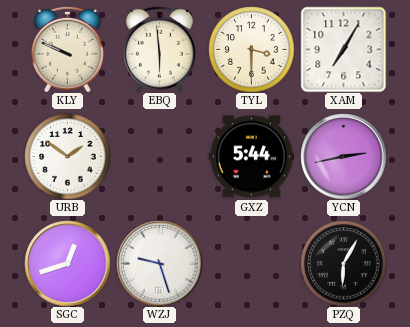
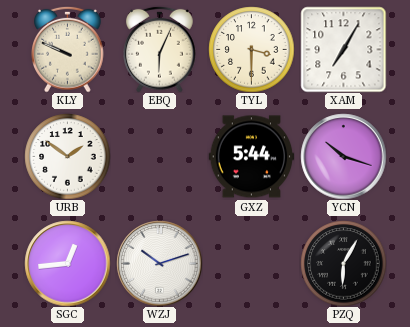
EBQ: 5:59 -> 6:04 (160, 49)
YCN: 2:43 -> 10:18 (343, 156)
SGC: 12:42 -> 12:44 (67, 263)
WZJ: 9:27 -> 10:12 (159, 263)
